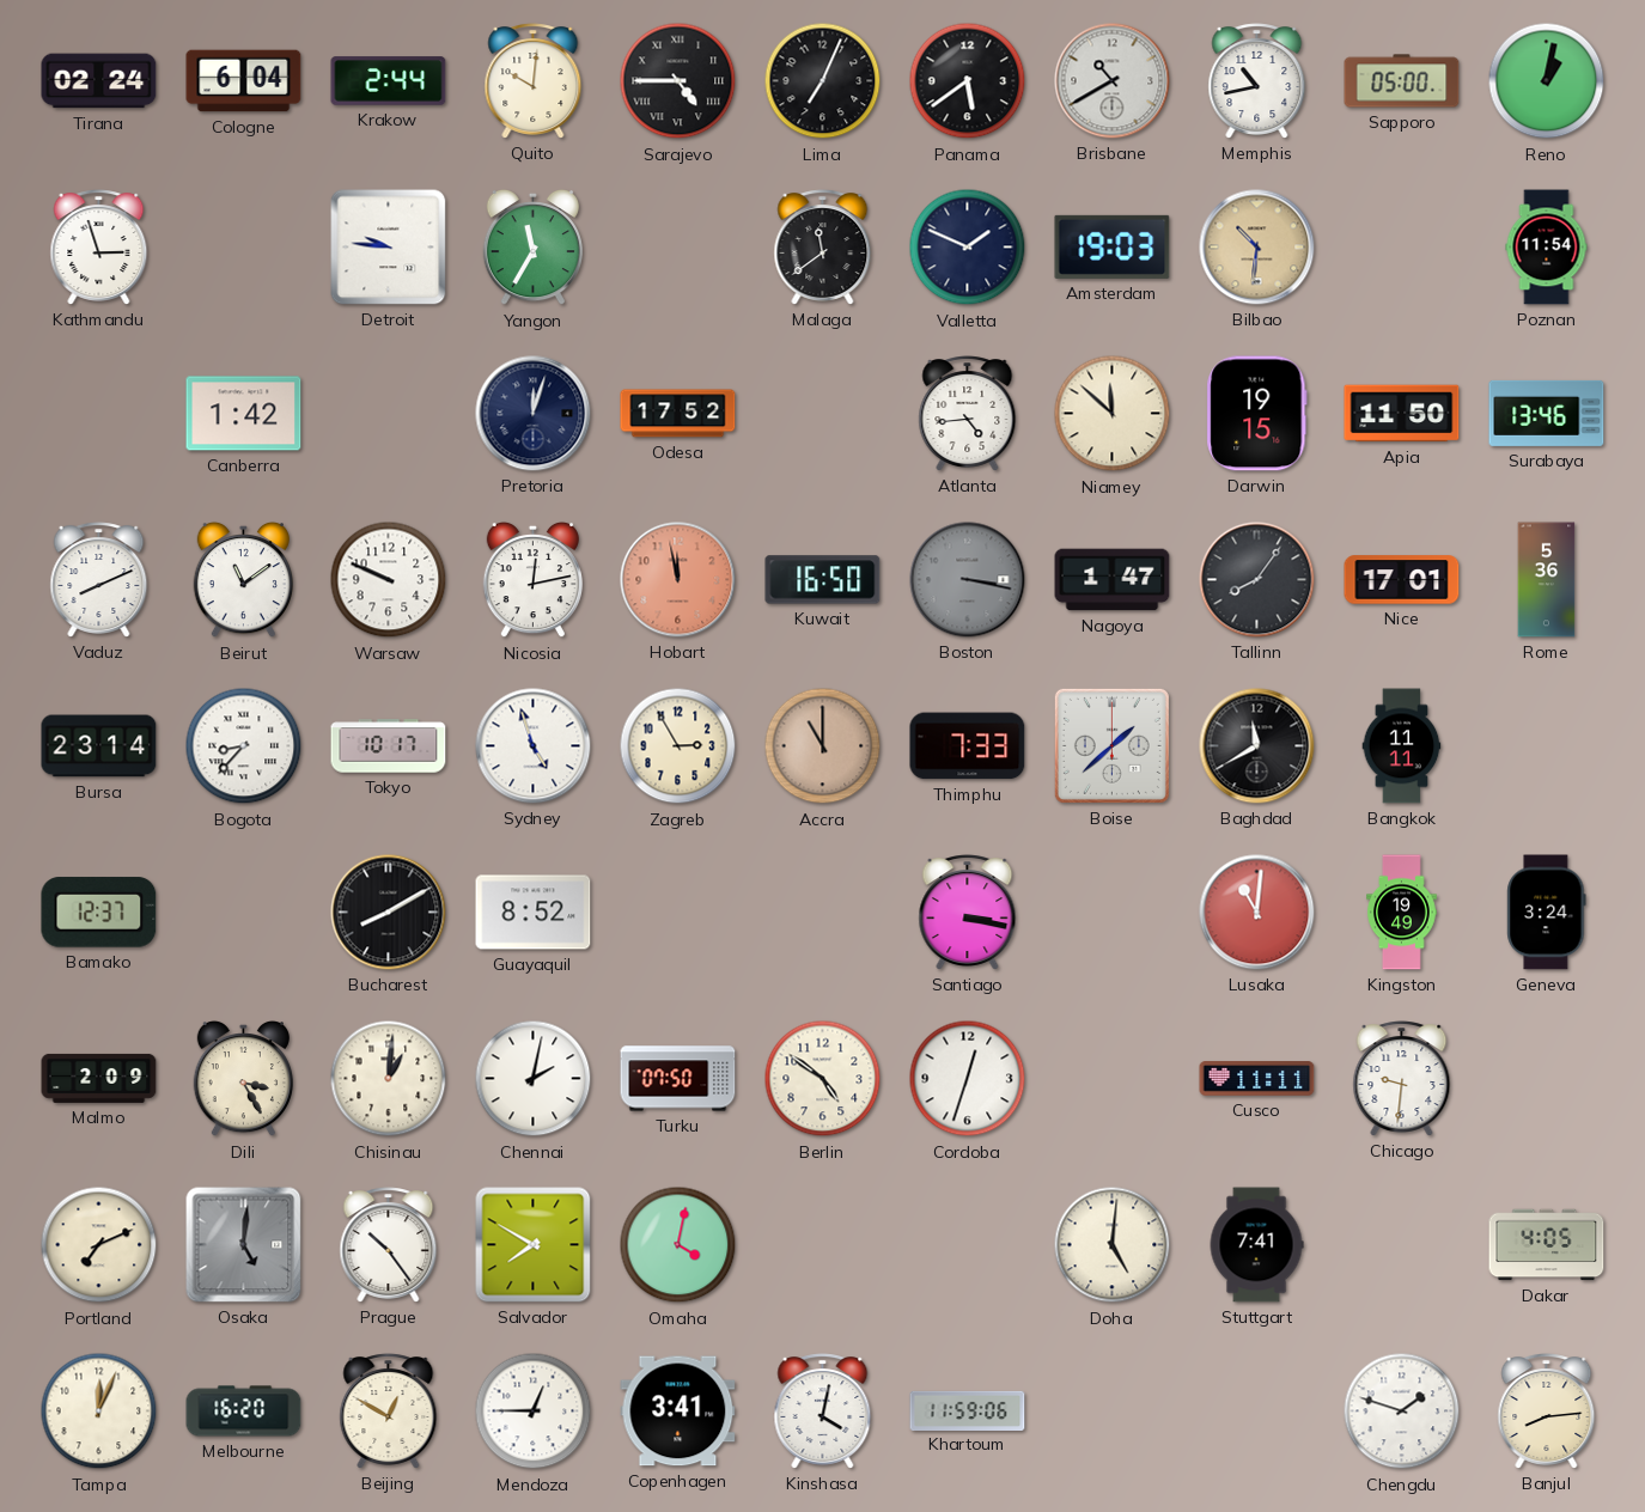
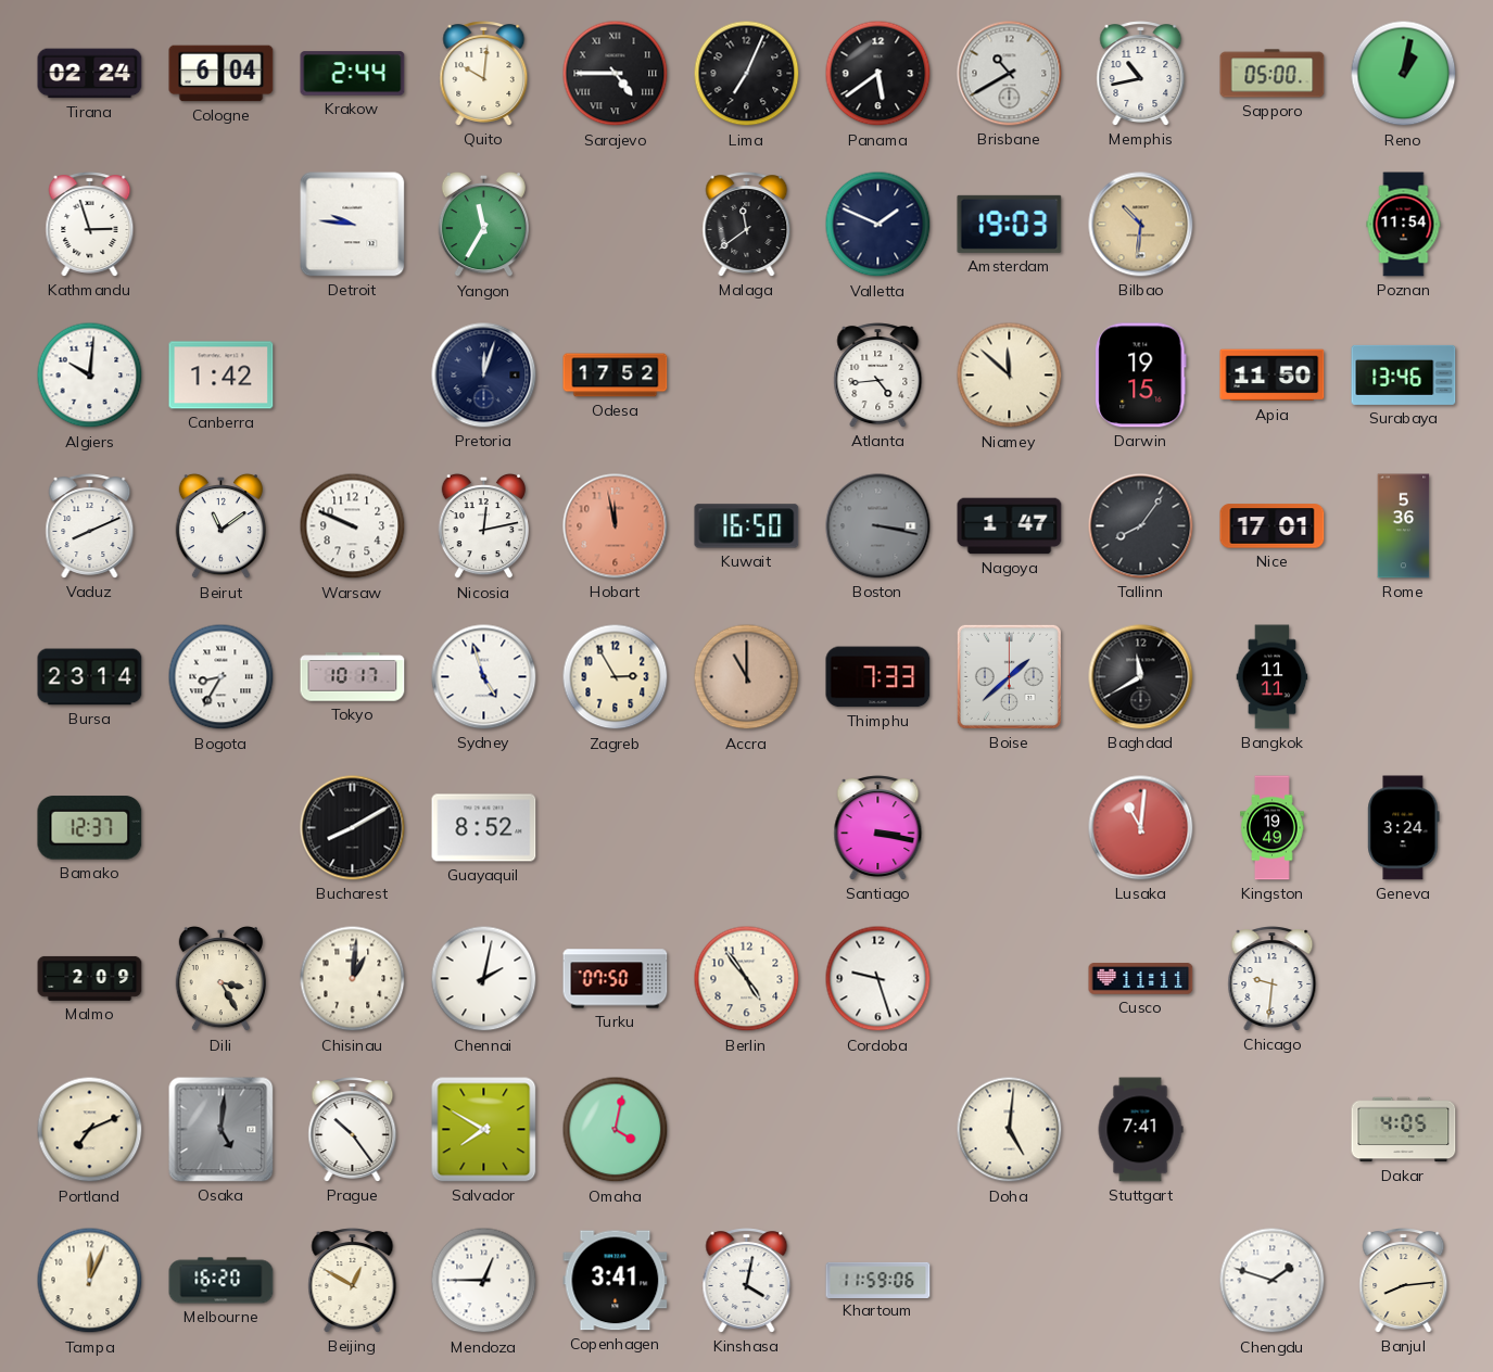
Algiers: none -> 10:01 (90, 376)
Bogota: 8:37 -> 8:35 (222, 677)
Berlin: 4:51 -> 4:54 (747, 979)
Cordoba: 12:33 -> 9:27 (878, 979)
